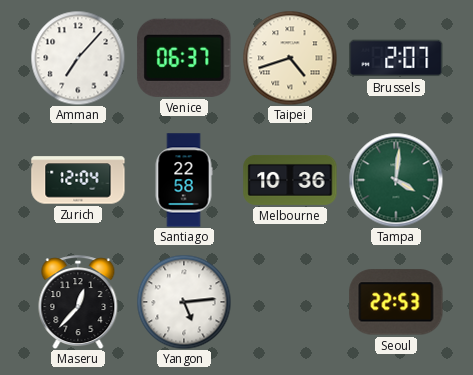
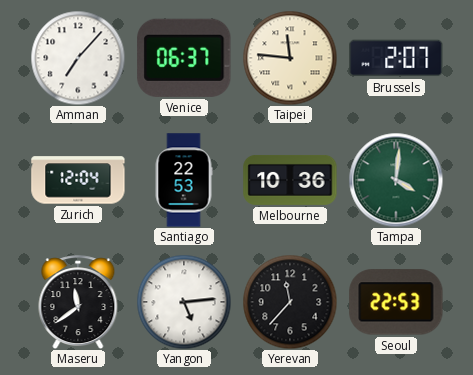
Taipei: 4:42 -> 11:46 (290, 58)
Santiago: 22:58 -> 22:53 (184, 180)
Maseru: 12:37 -> 11:39 (78, 302)
Yerevan: none -> 11:37 (290, 302)
